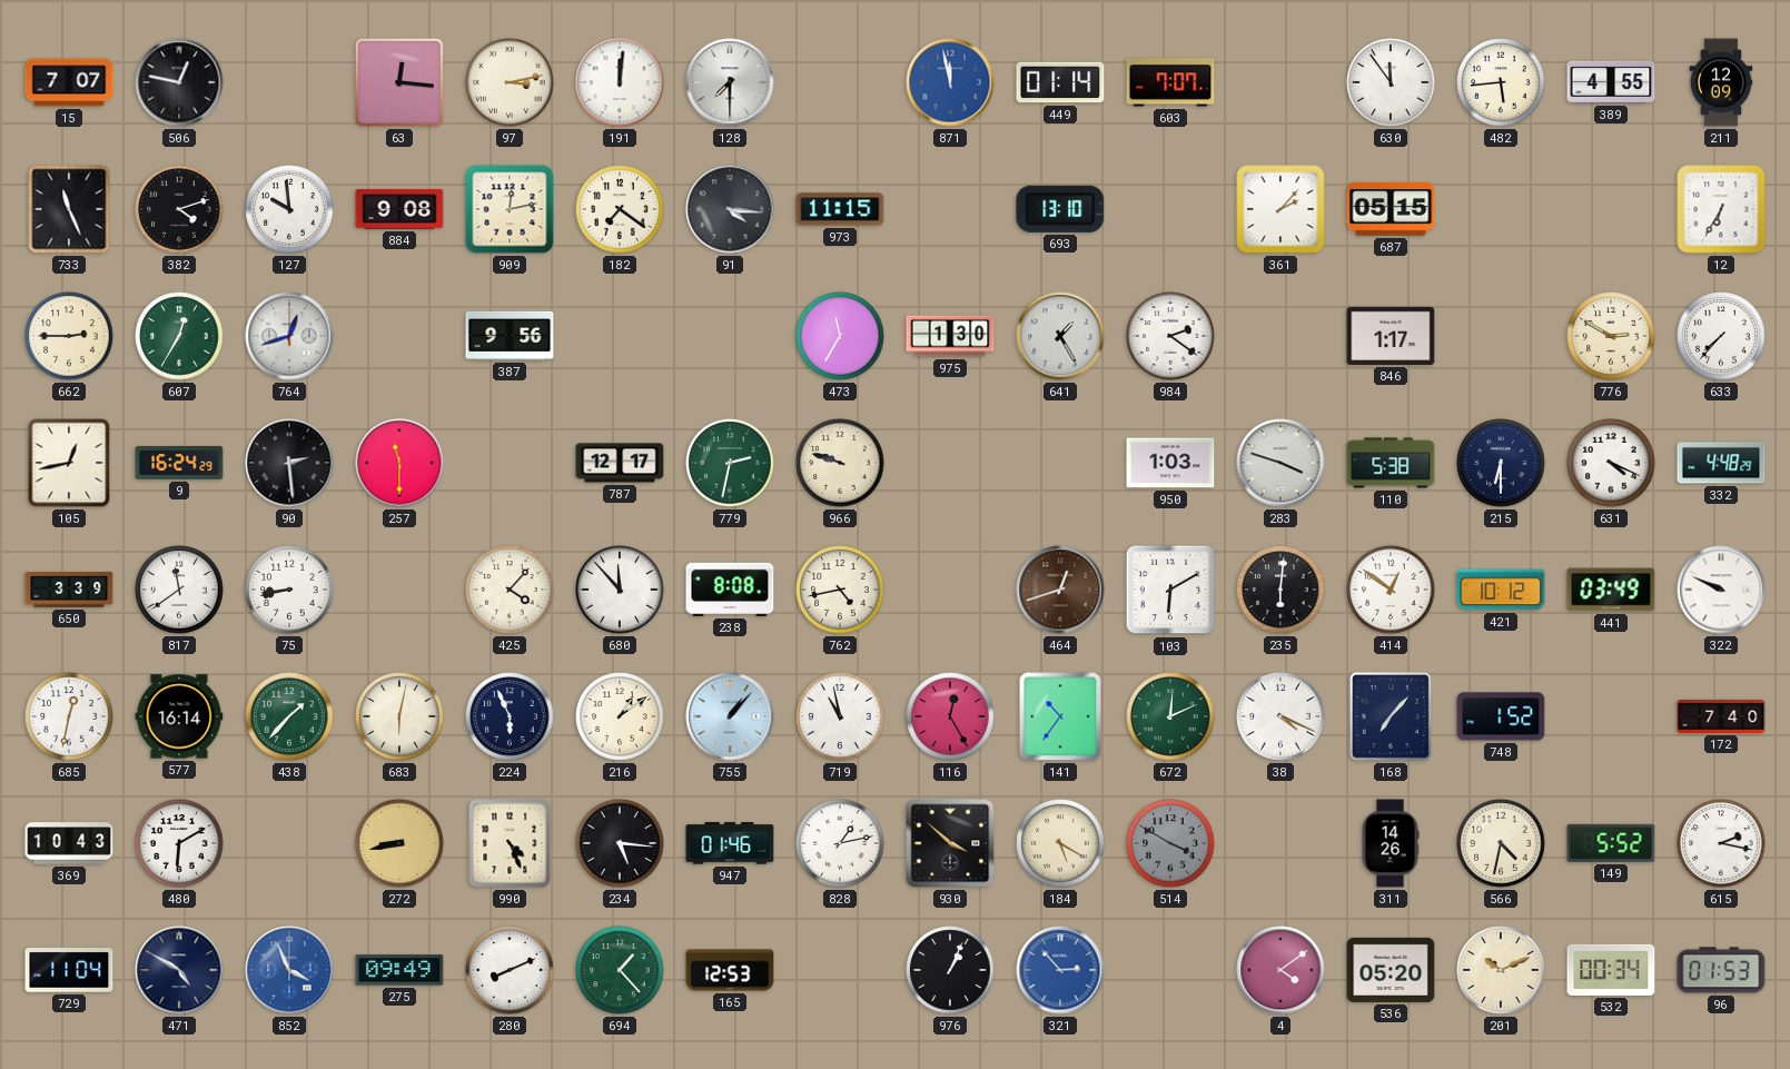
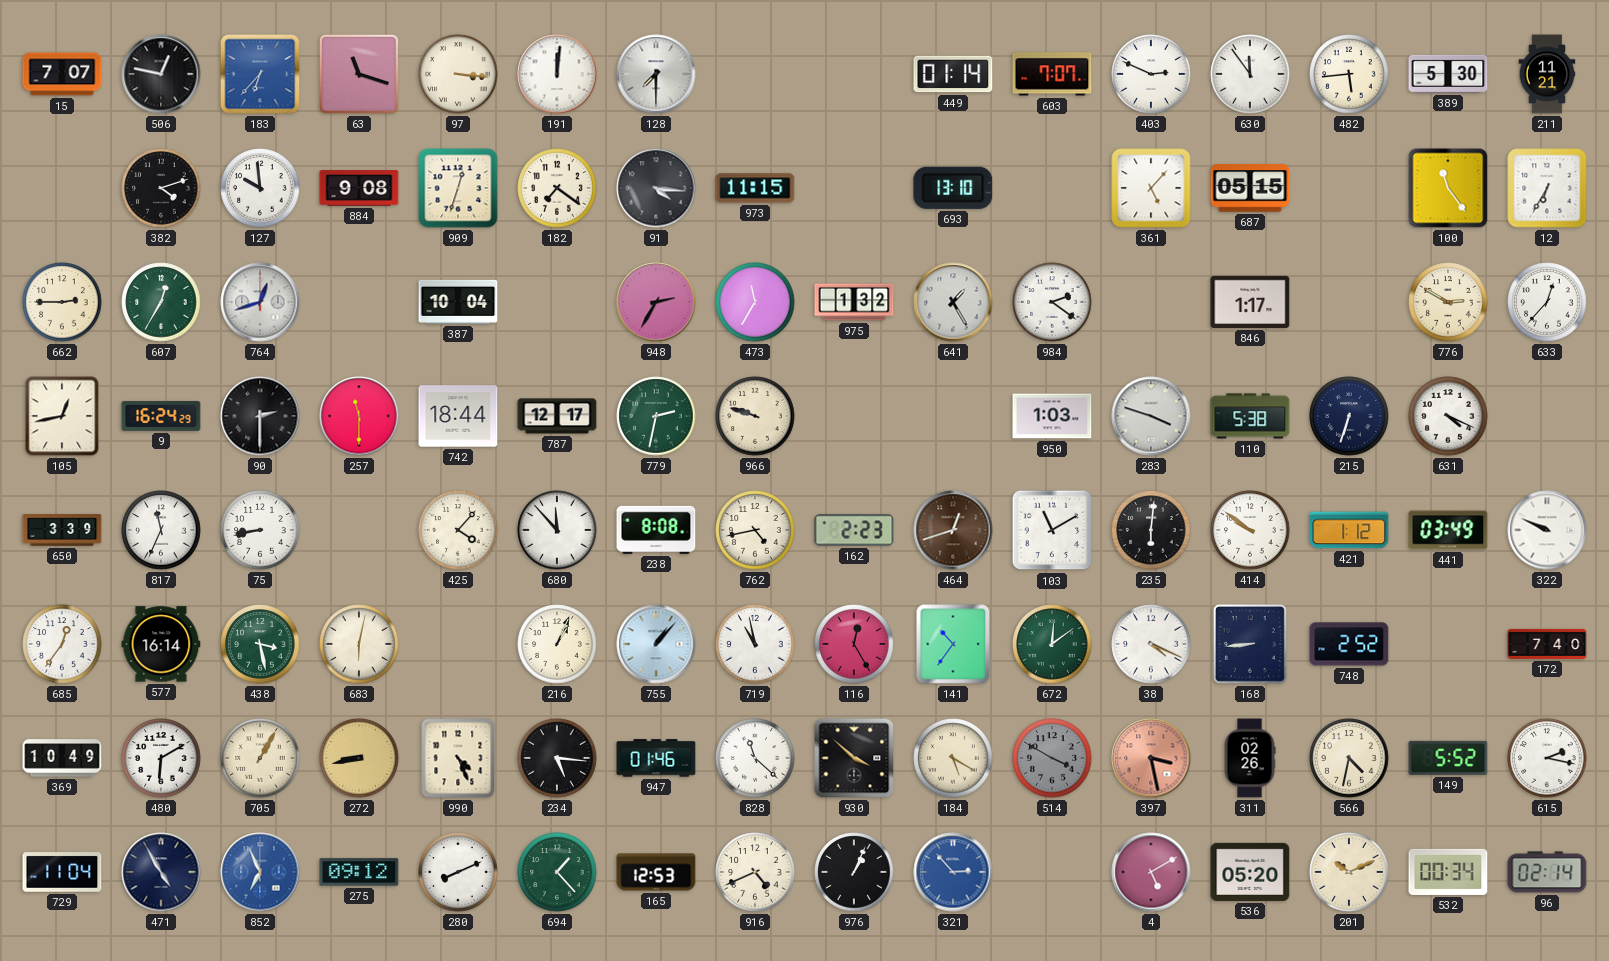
183: none -> 6:37 (260, 74)
63: 12:16 -> 11:18 (359, 74)
97: 3:13 -> 3:16 (458, 74)
871: 11:58 -> none (950, 82)
403: none -> 2:49 (1151, 74)
389: 4:55 -> 5:30 (1448, 74)
211: 12:09 -> 11:21 (1547, 74)
733: 11:26 -> none (69, 209)
909: 12:13 -> 12:33 (458, 188)
361: 2:07 -> 5:07 (1151, 188)
100: none -> 11:24 (1448, 188)
387: 9:56 -> 10:04 (458, 302)
948: none -> 2:35 (656, 302)
975: 1:30 -> 1:32 (854, 302)
633: 7:37 -> 12:37 (1547, 302)
90: 2:29 -> 2:30 (260, 416)
742: none -> 18:44 (458, 416)
215: 6:30 -> 6:33 (1349, 416)
332: 4:48 -> none (1721, 463)
817: 11:39 -> 11:34 (161, 530)
162: none -> 2:23 (854, 530)
103: 6:10 -> 11:10 (1052, 530)
414: 12:51 -> 9:51 (1250, 530)
421: 10:12 -> 1:12 (1349, 530)
685: 12:32 -> 12:36 (62, 644)
438: 1:37 -> 3:28 (260, 644)
224: 5:56 -> none (510, 716)
216: 1:09 -> 1:04 (557, 644)
672: 12:11 -> 12:09 (1052, 644)
168: 7:07 -> 8:44 (1250, 644)
748: 1:52 -> 2:52 (1349, 644)
369: 10:43 -> 10:49 (62, 758)
705: none -> 1:05 (260, 758)
828: 1:13 -> 11:22 (755, 758)
397: none -> 3:28 (1151, 758)
311: 14:26 -> 02:26 (1250, 758)
471: 4:50 -> 4:55 (161, 872)
852: 3:56 -> 6:56 (260, 872)
275: 09:49 -> 09:12 (359, 872)
916: none -> 4:41 (755, 872)
4: 4:09 -> 5:10 (1151, 872)
96: 01:53 -> 02:14 (1547, 872)
